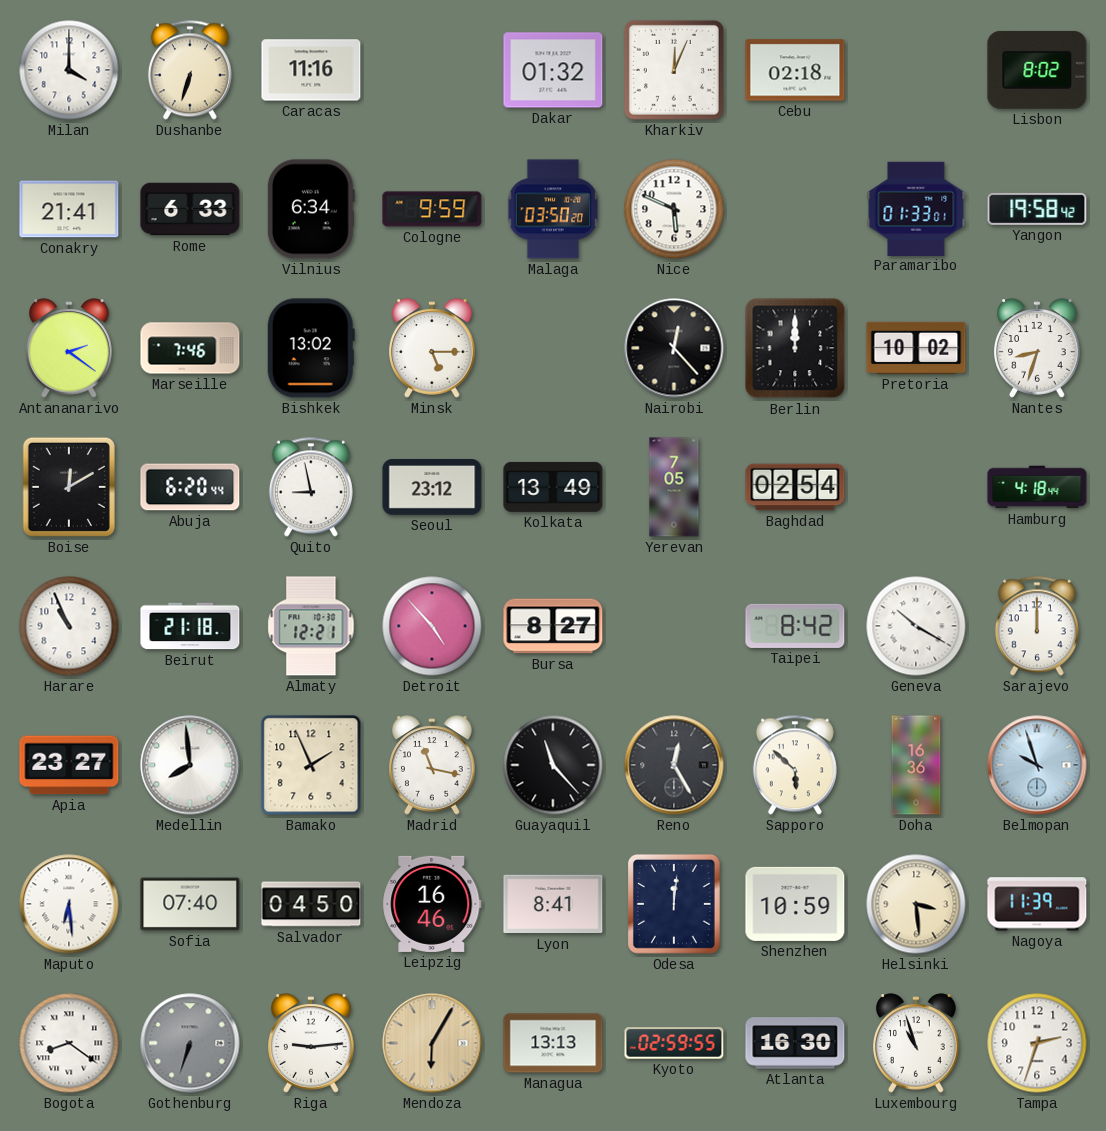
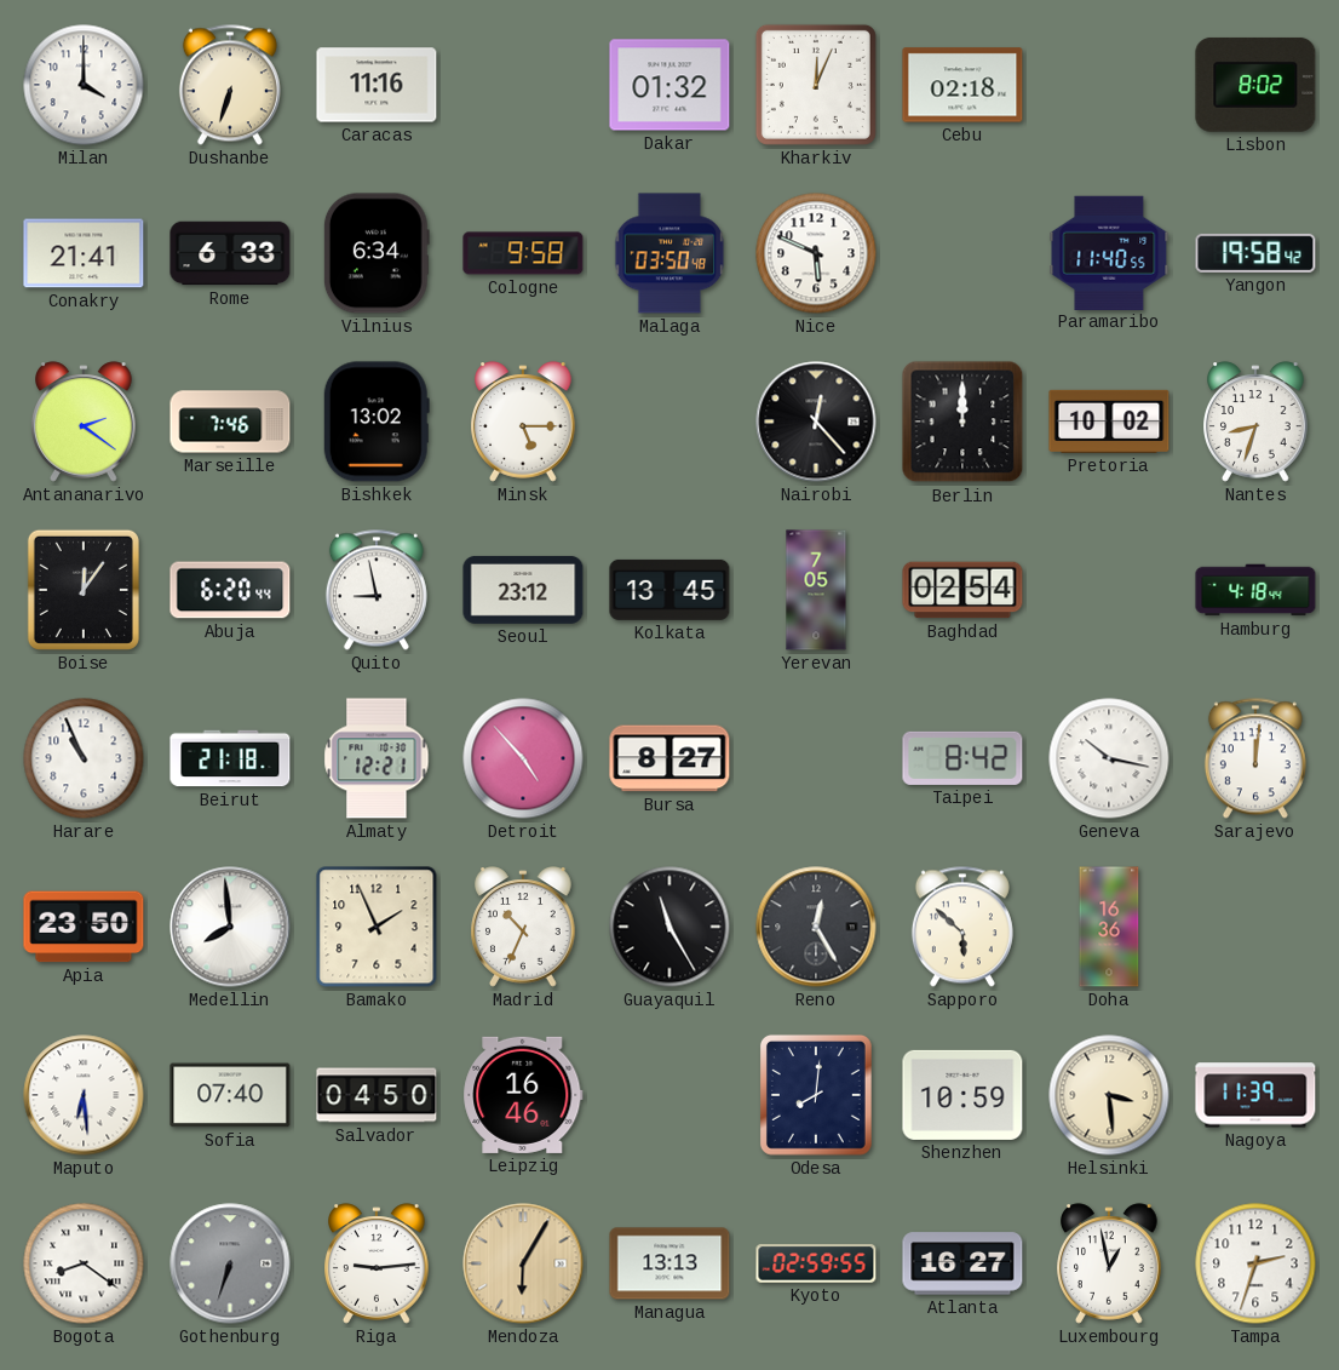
Cologne: 9:59 -> 9:58 (523, 253)
Malaga: 03:50:20 -> 03:50:48 (669, 253)
Paramaribo: 01:33 -> 11:40 (1109, 252)
Boise: 12:10 -> 12:06 (84, 590)
Kolkata: 13:49 -> 13:45 (669, 590)
Geneva: 10:20 -> 10:17 (1109, 758)
Sarajevo: 12:00 -> 12:01 (1255, 758)
Apia: 23:27 -> 23:50 (84, 927)
Madrid: 11:17 -> 10:34 (523, 927)
Guayaquil: 11:23 -> 11:25 (669, 927)
Belmopan: 9:57 -> none (1037, 765)
Lyon: 8:41 -> none (553, 904)
Odesa: 12:01 -> 8:01 (816, 1095)
Atlanta: 16:30 -> 16:27 (962, 1263)
Luxembourg: 10:57 -> 12:58 (1109, 1263)
